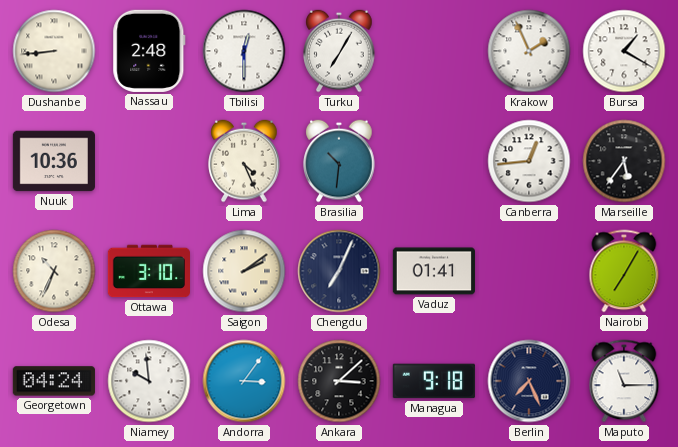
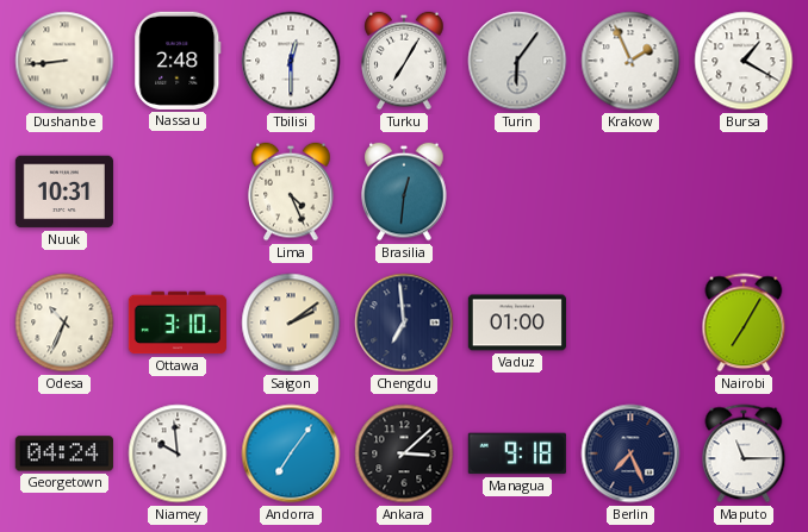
Turin: none -> 6:06 (517, 61)
Nuuk: 10:36 -> 10:31 (64, 192)
Brasilia: 10:31 -> 12:31 (404, 192)
Canberra: 12:44 -> none (529, 161)
Marseille: 5:36 -> none (624, 161)
Chengdu: 7:04 -> 6:59 (404, 323)
Vaduz: 01:41 -> 01:00 (517, 323)
Andorra: 3:06 -> 7:06 (291, 453)
